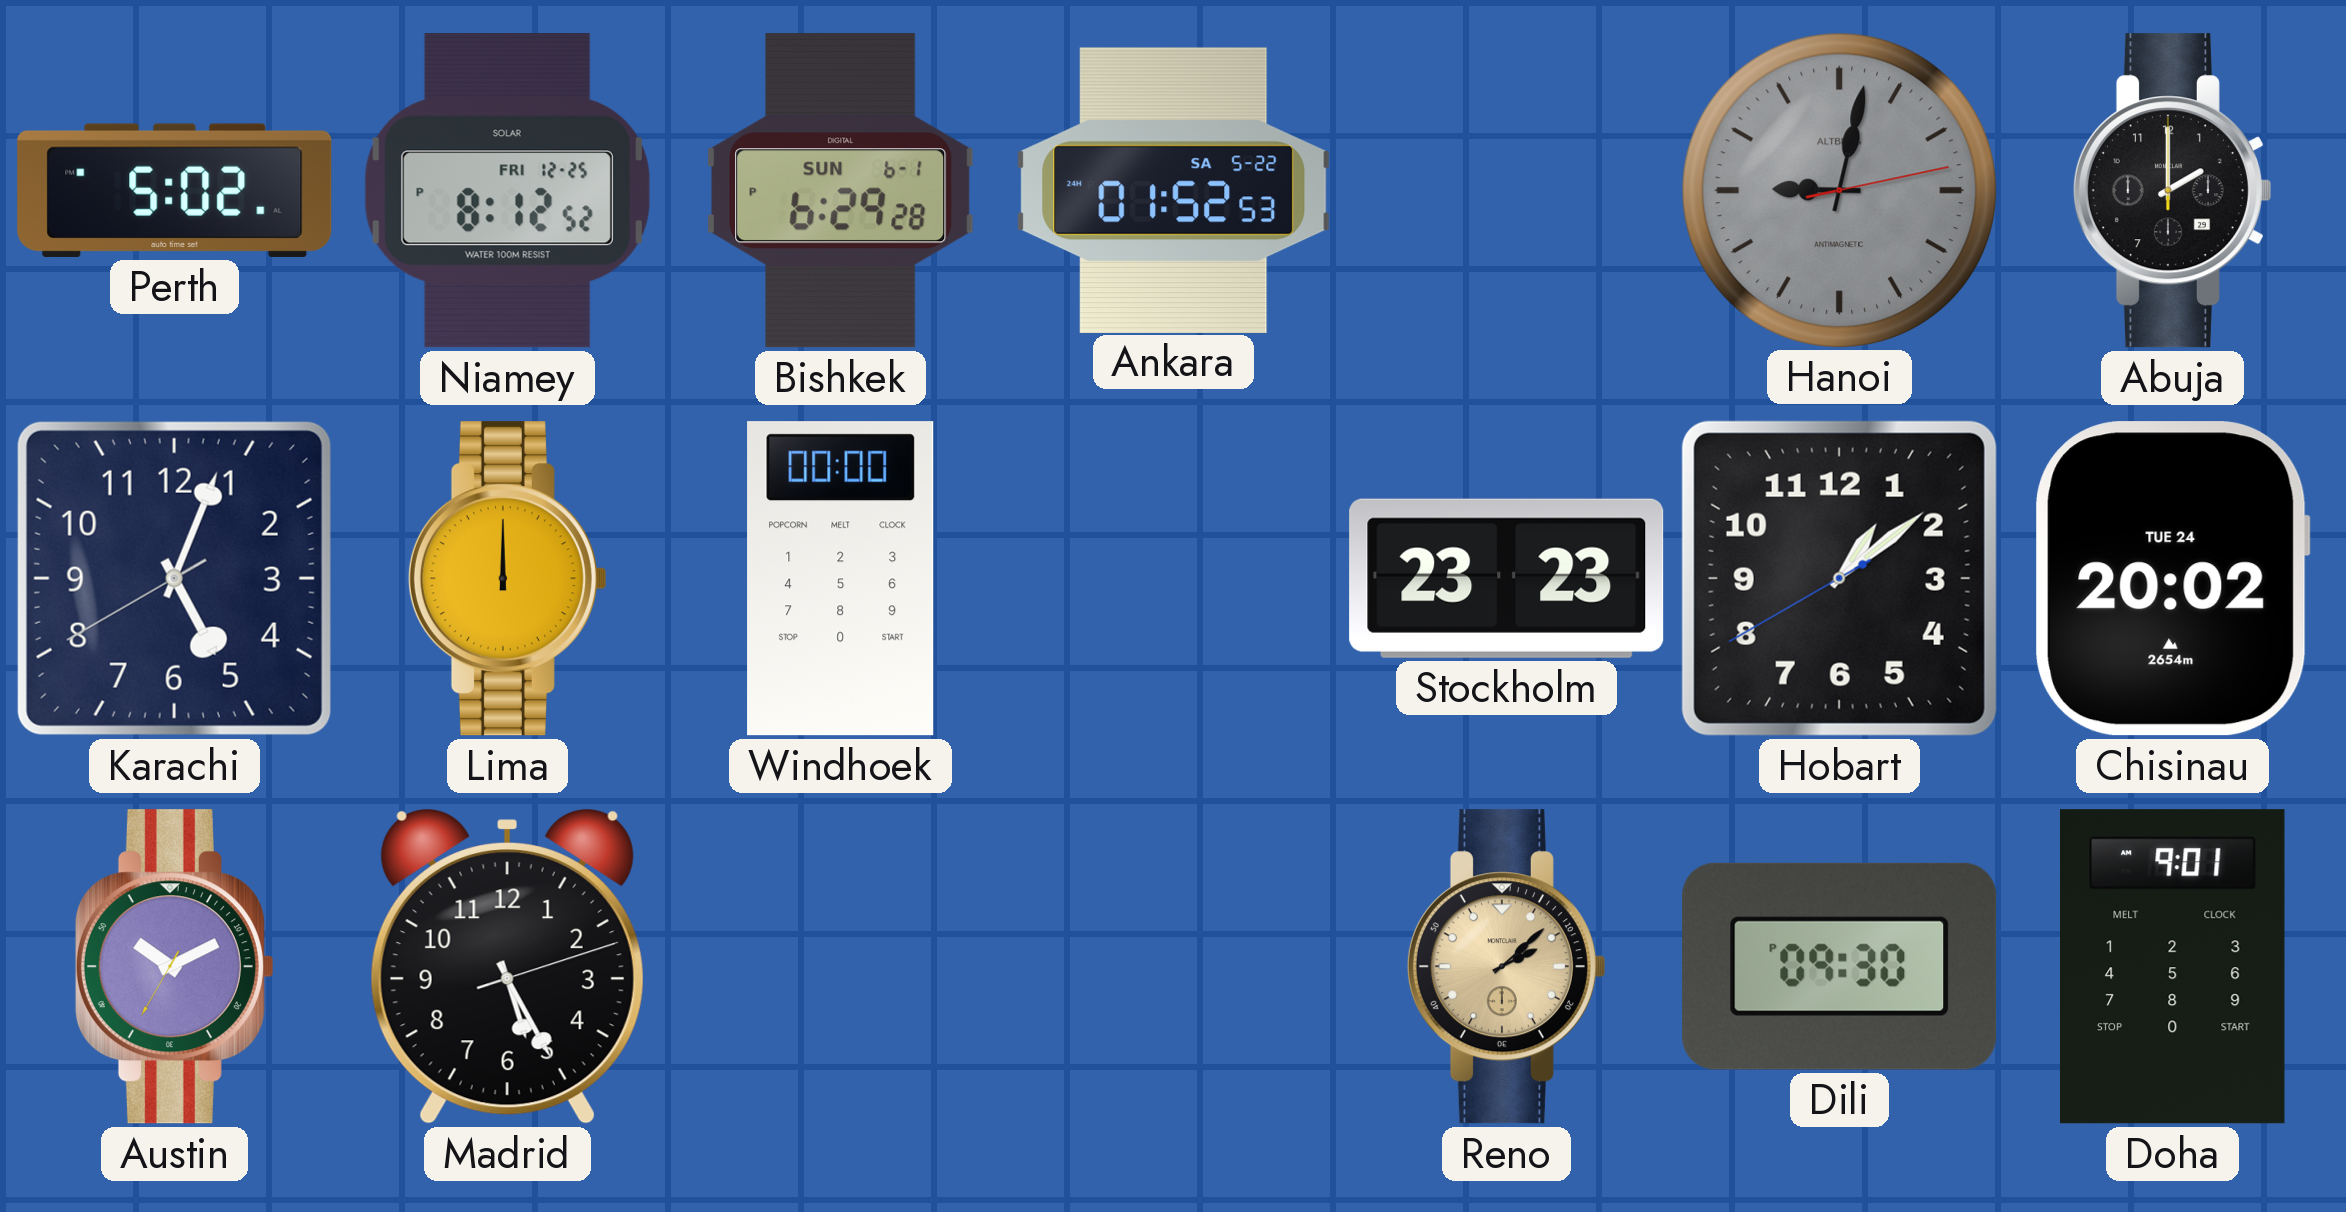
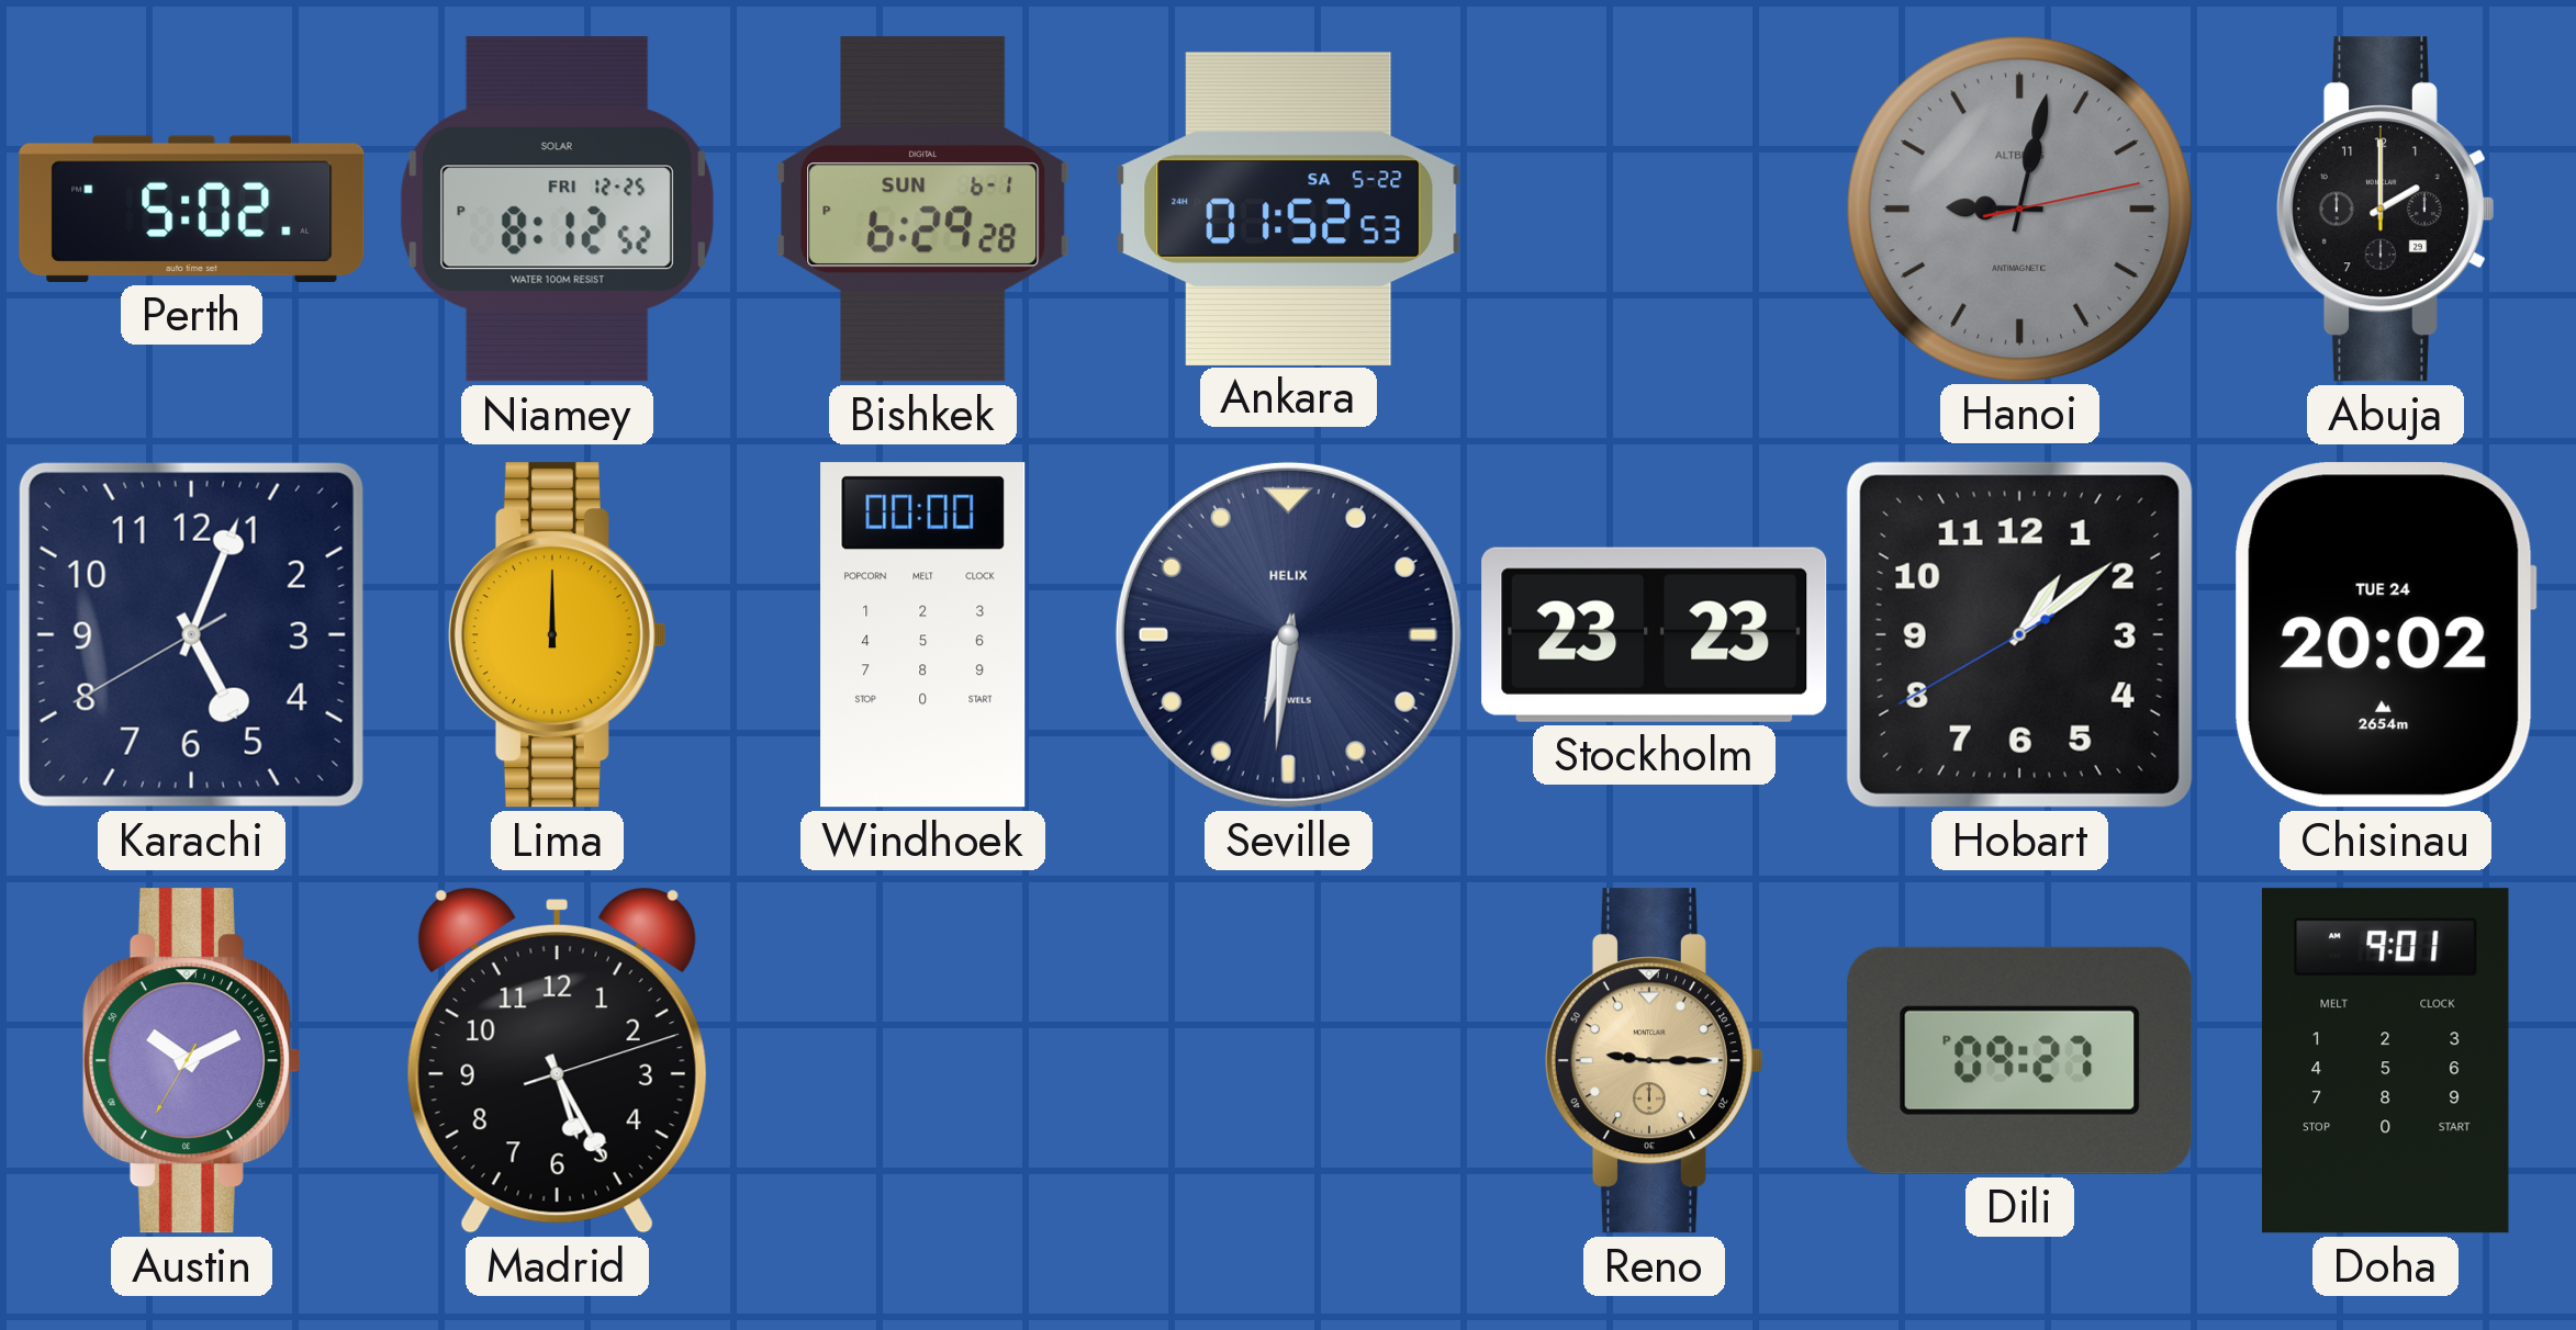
Seville: none -> 6:31 (1288, 634)
Reno: 2:08 -> 9:15 (1654, 1061)
Dili: 09:30 -> 09:27 (2020, 1060)
